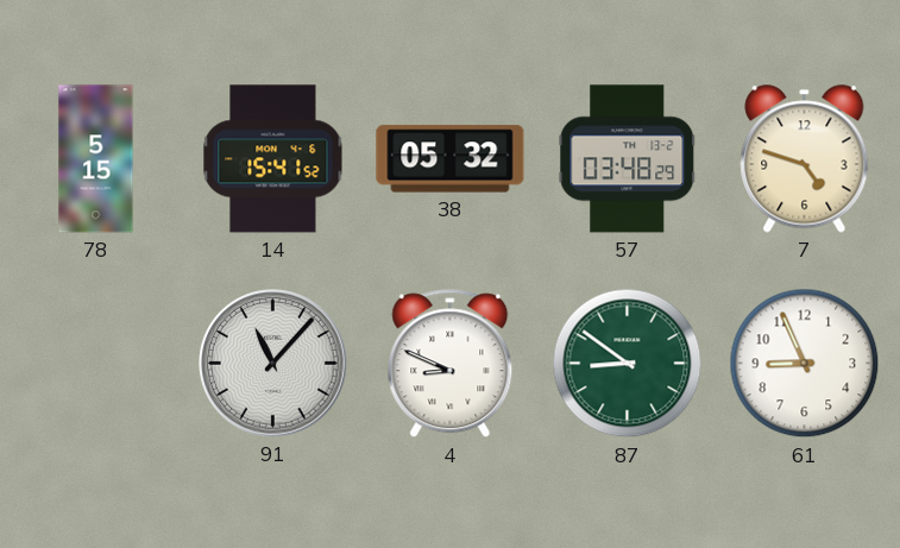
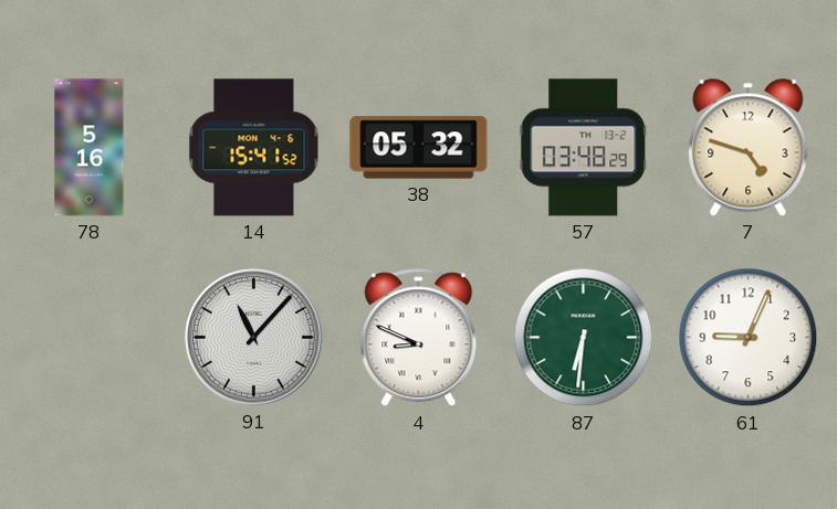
78: 5:15 -> 5:16 (90, 148)
87: 8:51 -> 6:31 (584, 338)
61: 8:56 -> 9:04 (749, 338)
